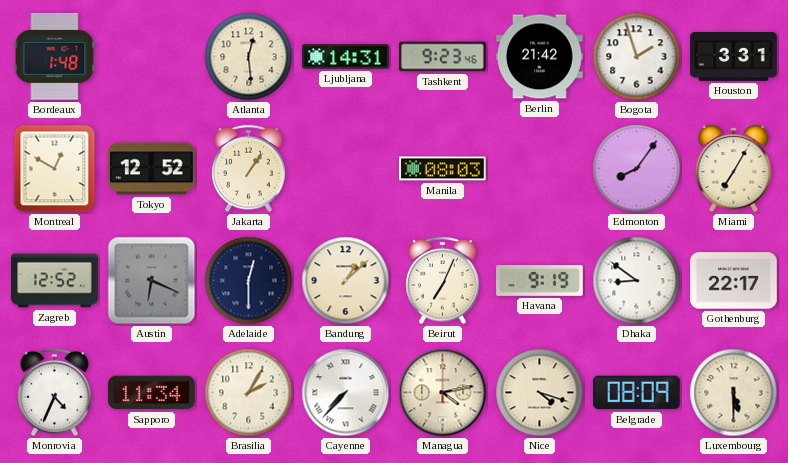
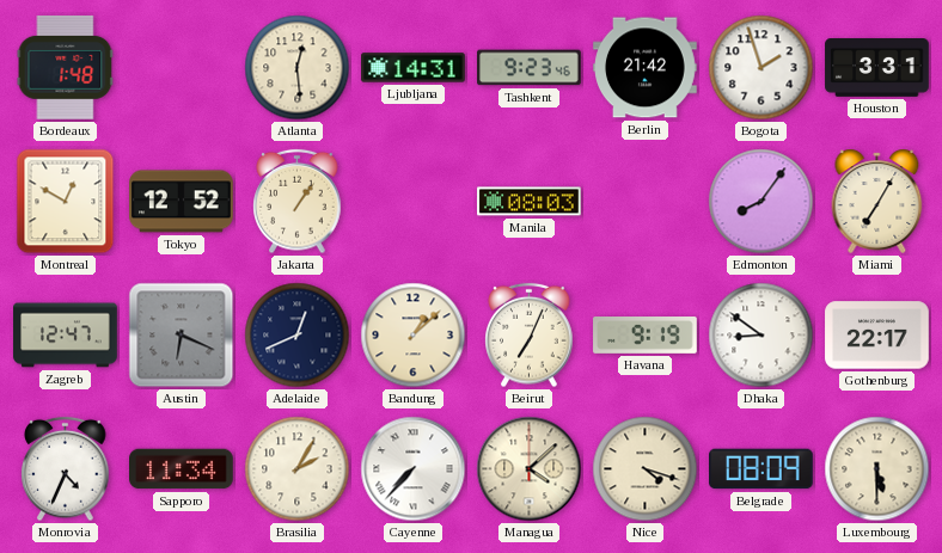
Zagreb: 12:52 -> 12:47 (66, 336)
Adelaide: 12:30 -> 12:41 (298, 336)
Managua: 4:13 -> 4:08 (530, 469)
